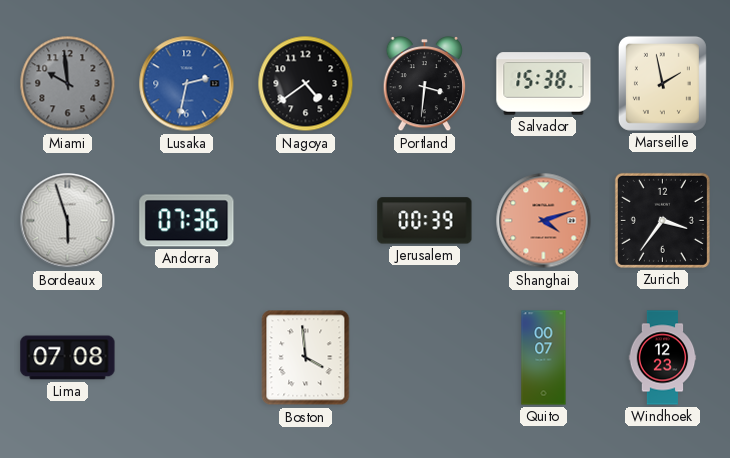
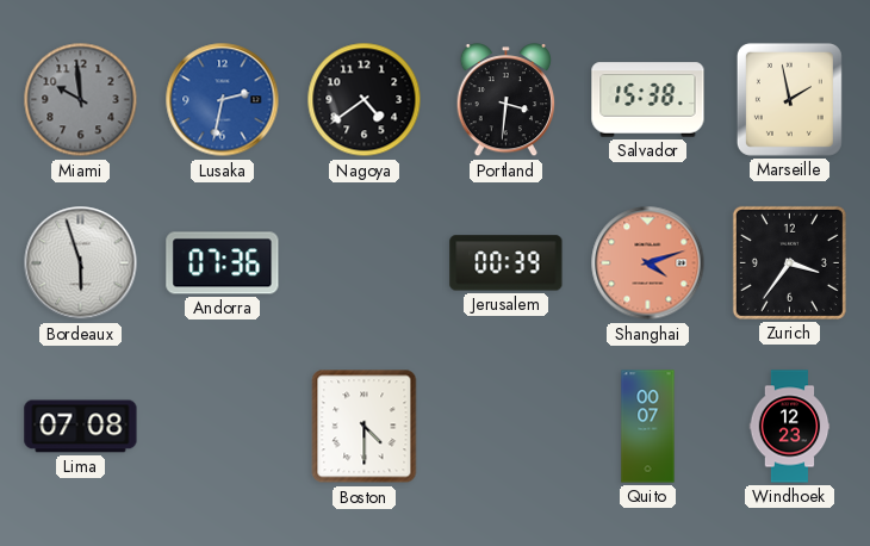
Boston: 3:59 -> 4:30 (365, 427)
